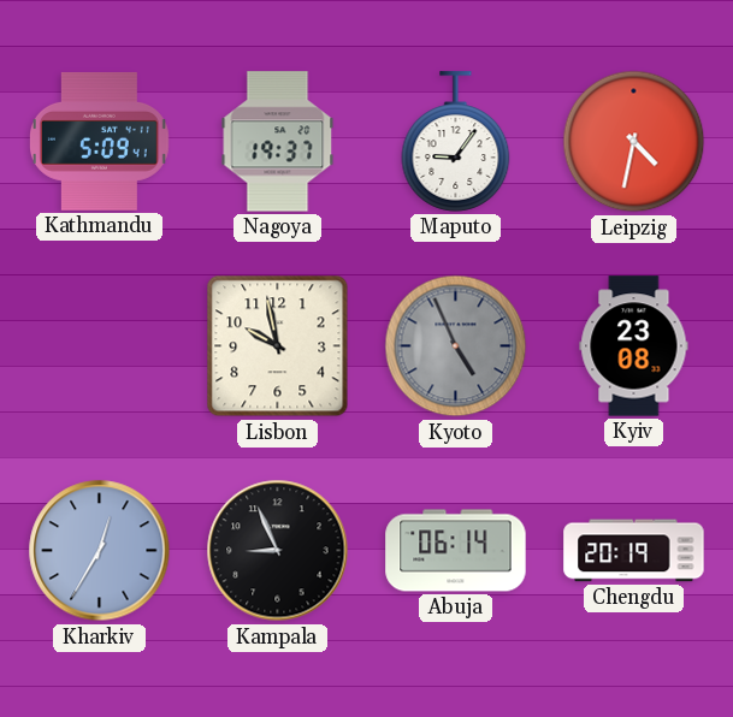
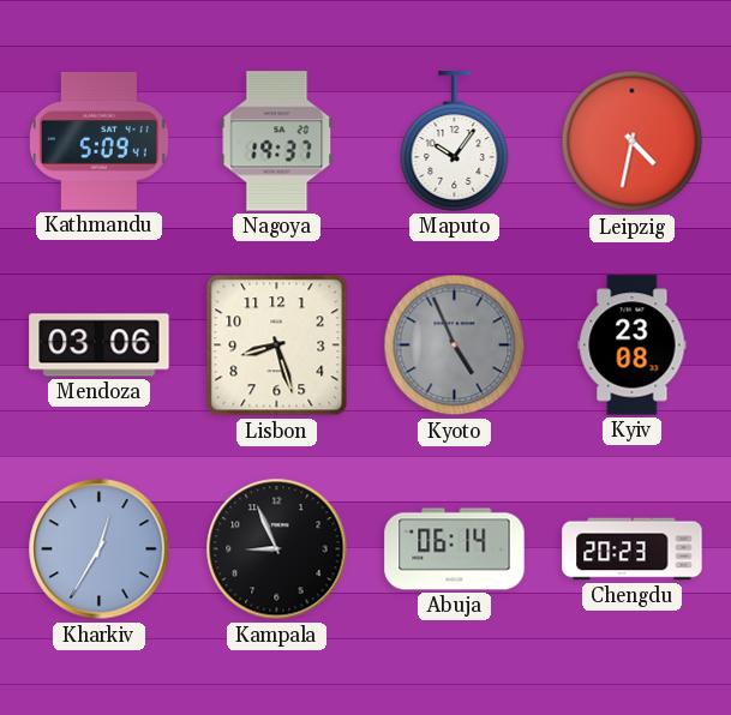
Maputo: 9:06 -> 10:06 (455, 142)
Mendoza: none -> 03:06 (100, 346)
Lisbon: 9:58 -> 8:27 (277, 346)
Chengdu: 20:19 -> 20:23 (633, 549)
